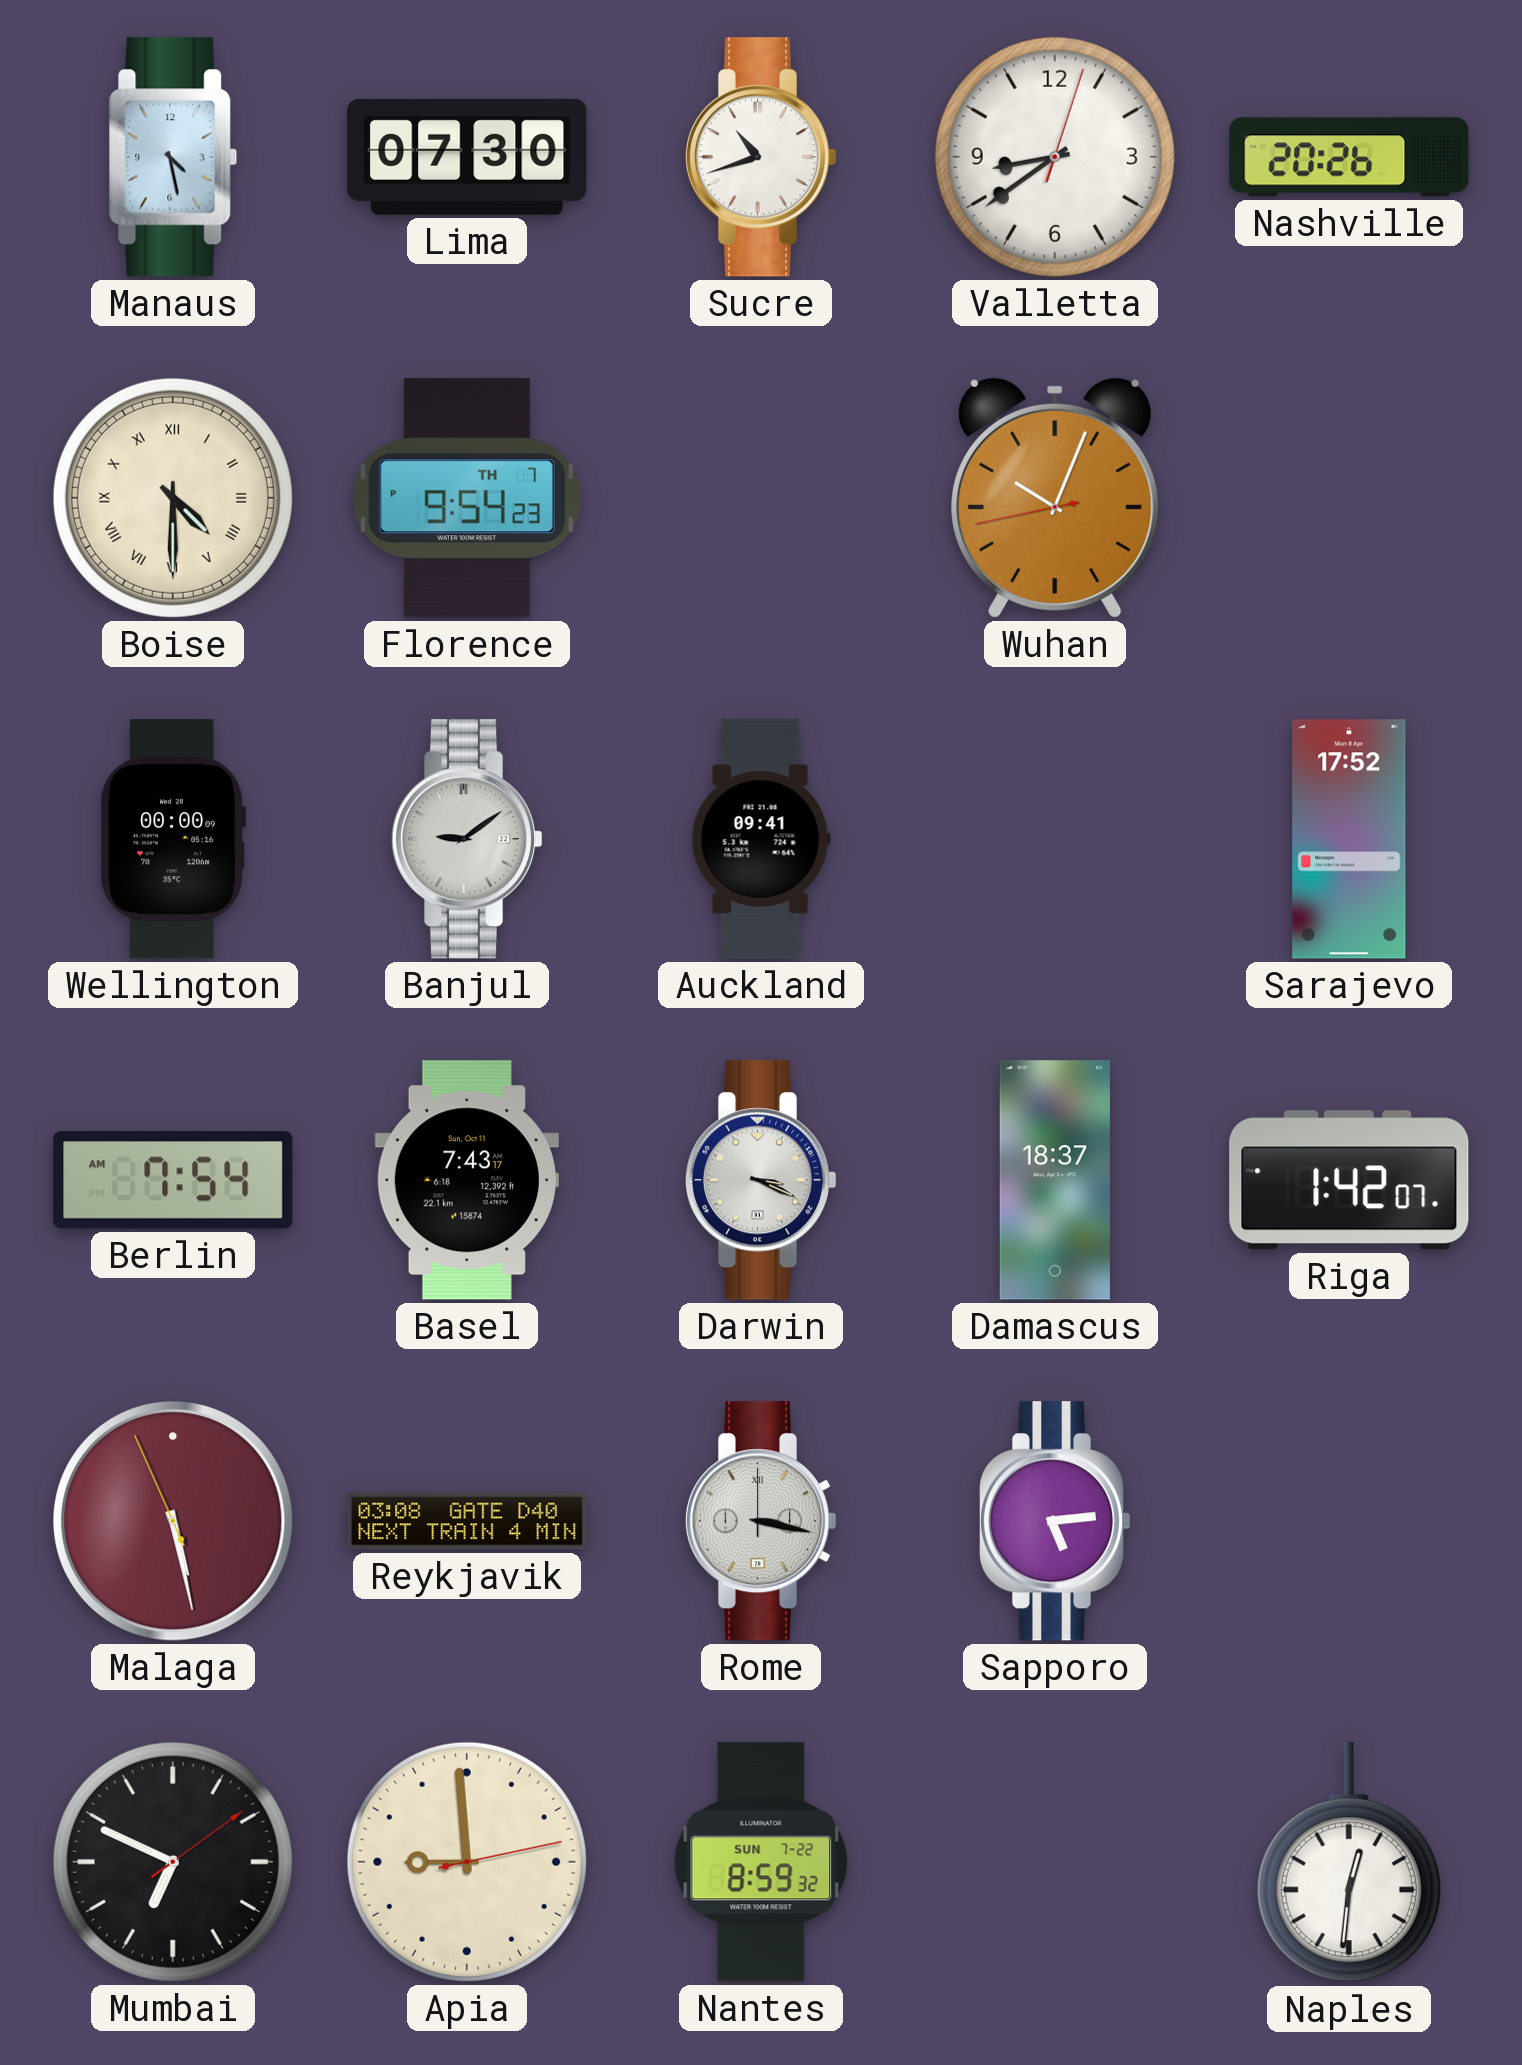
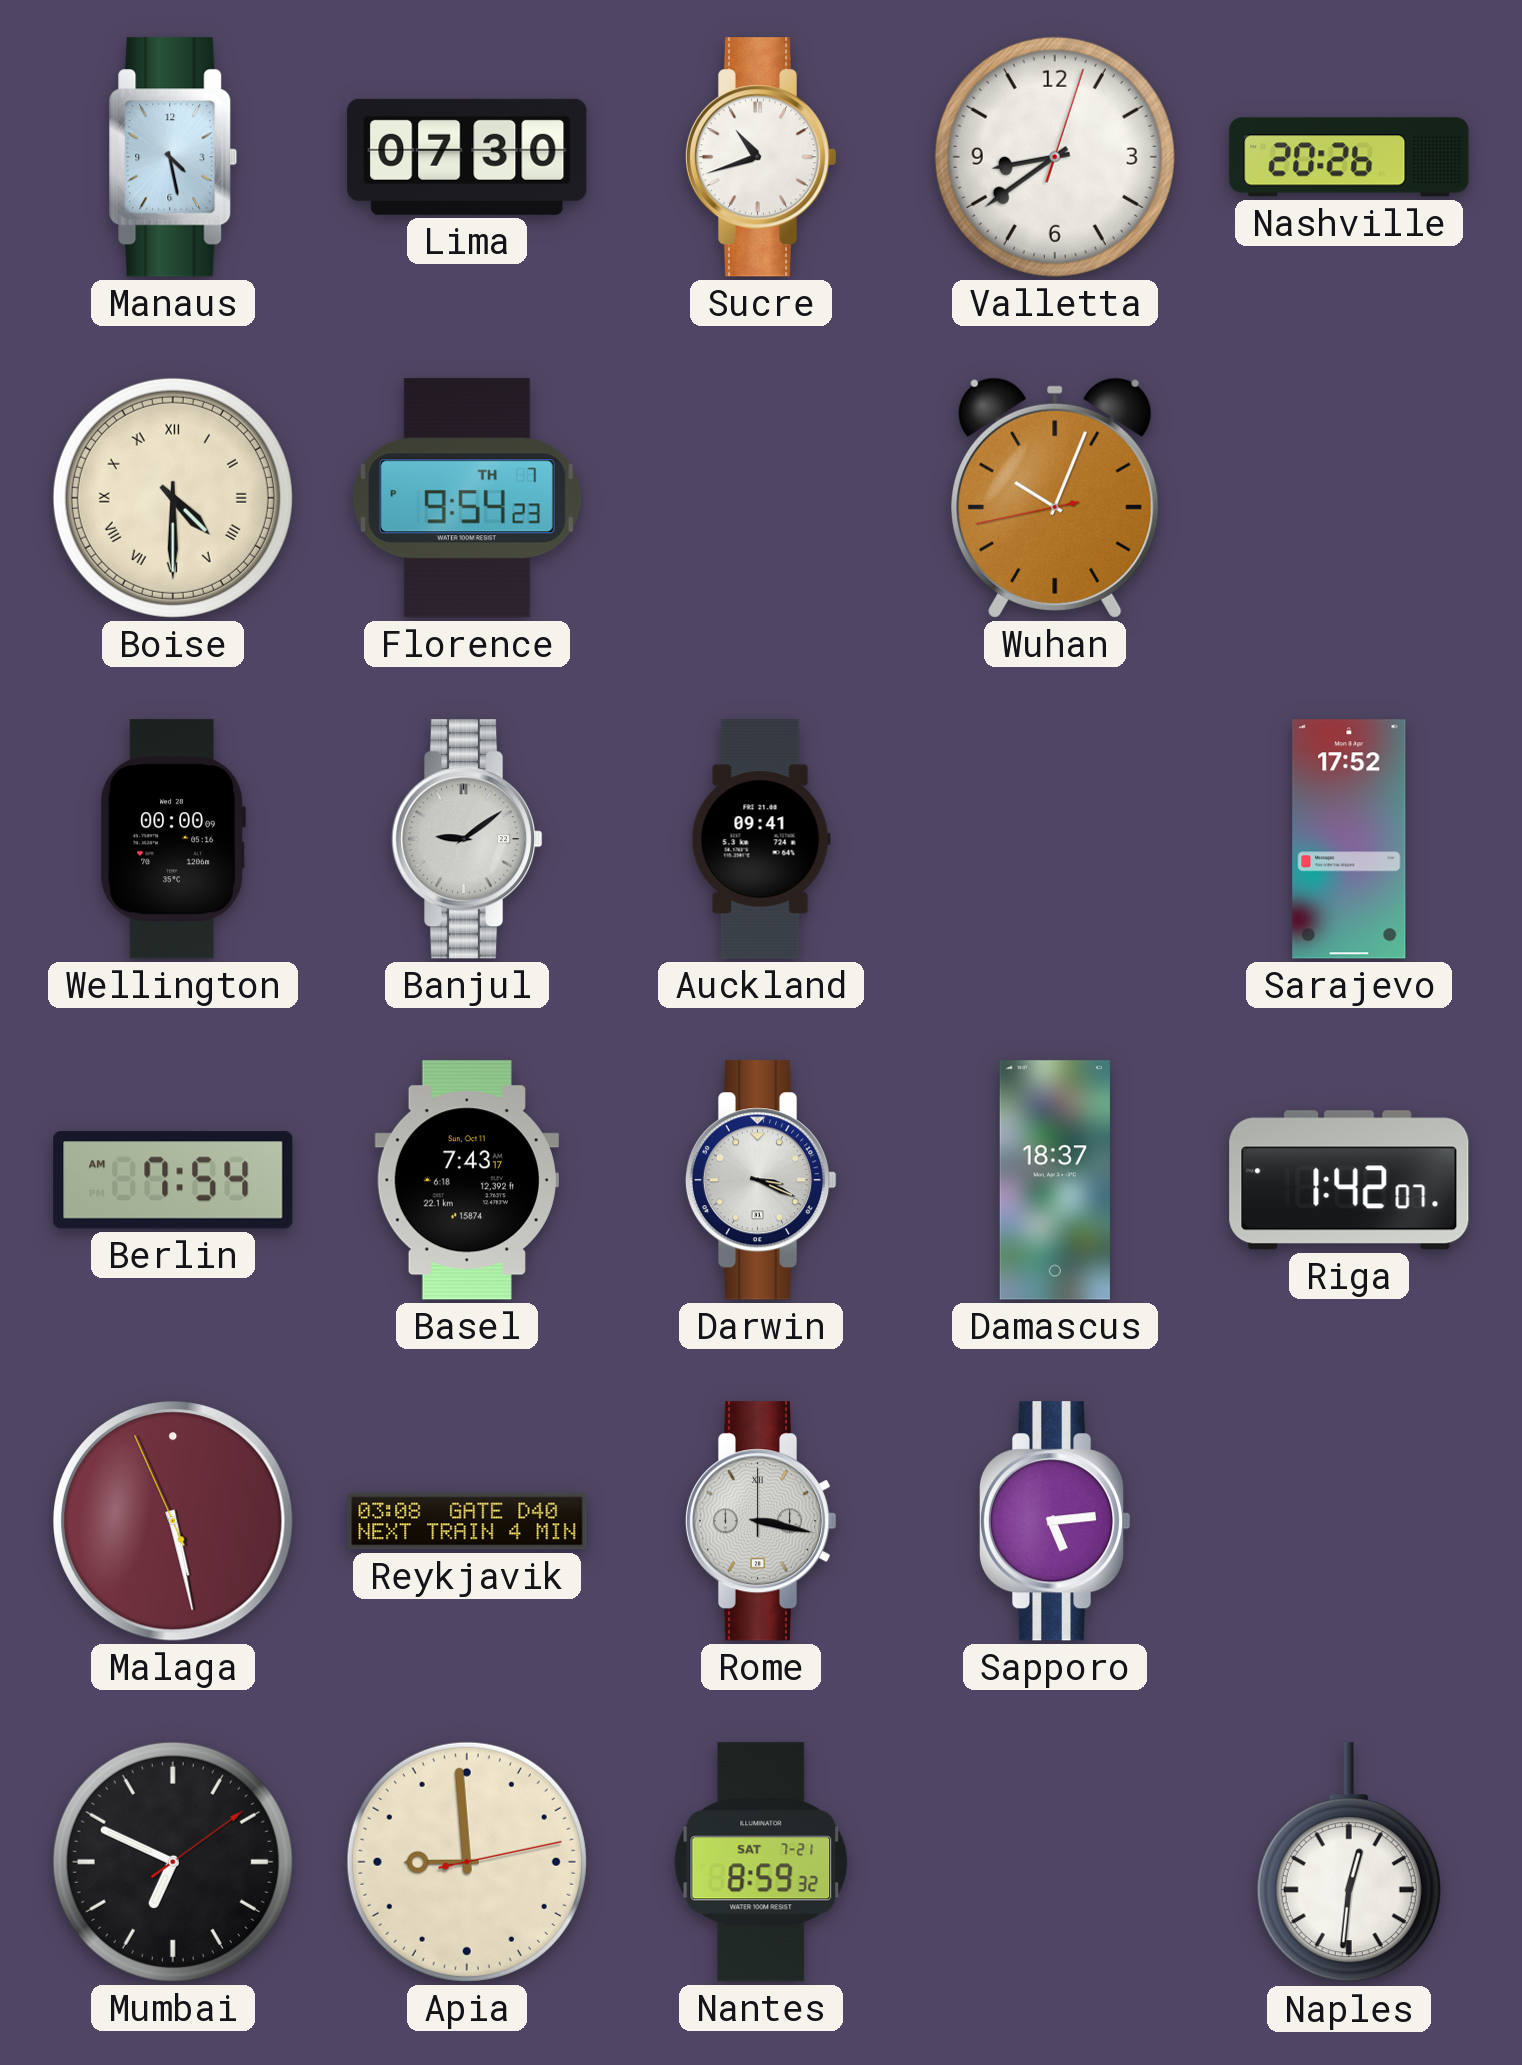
Nantes date: SUN 7-22 -> SAT 7-21 (761, 1862)
